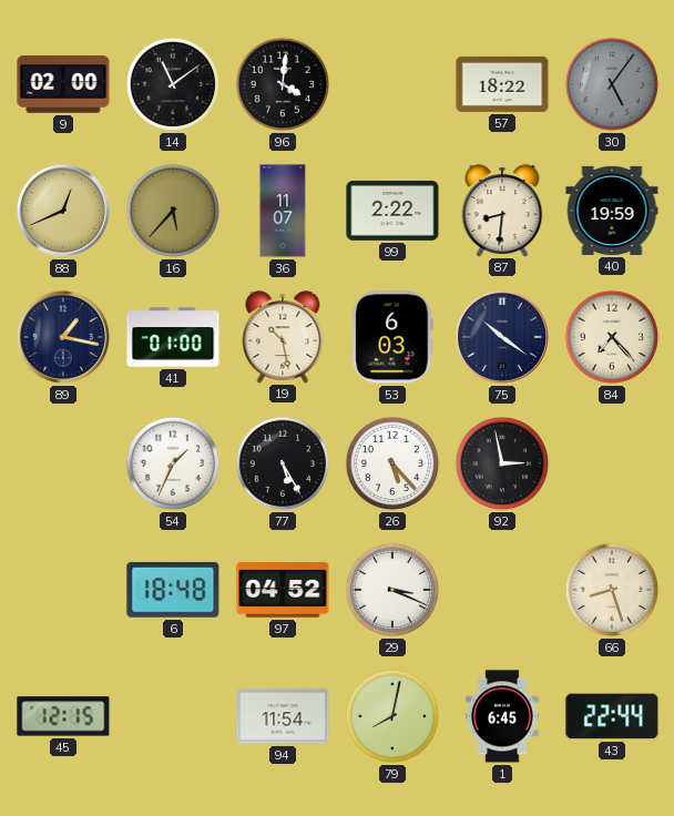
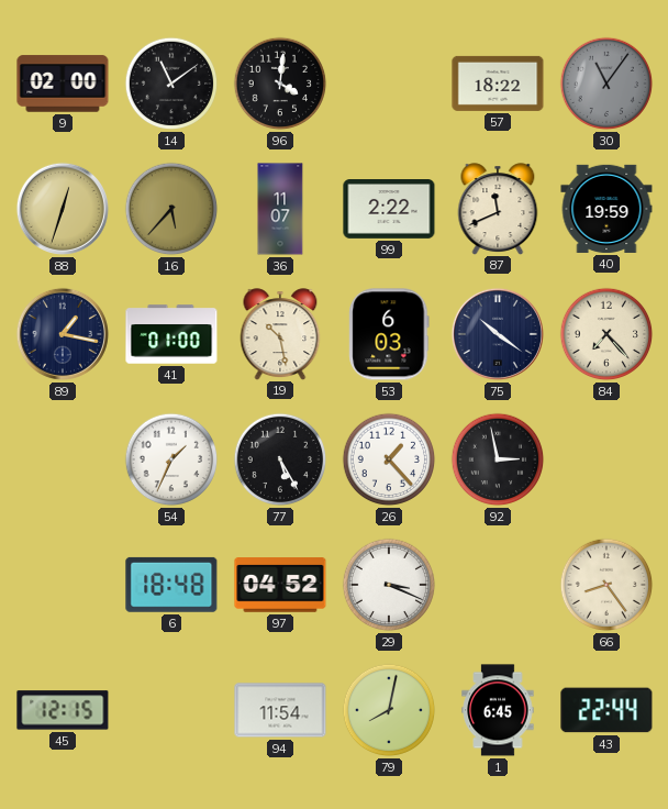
30: 5:06 -> 11:06 (606, 84)
88: 12:41 -> 12:33 (63, 209)
87: 8:31 -> 11:41 (498, 209)
26: 5:23 -> 1:23 (389, 459)
66: 8:27 -> 8:24 (606, 585)
